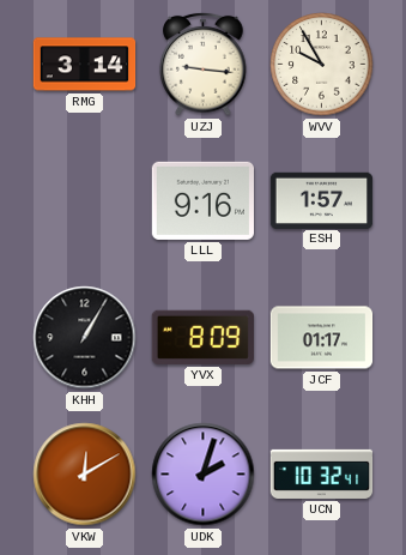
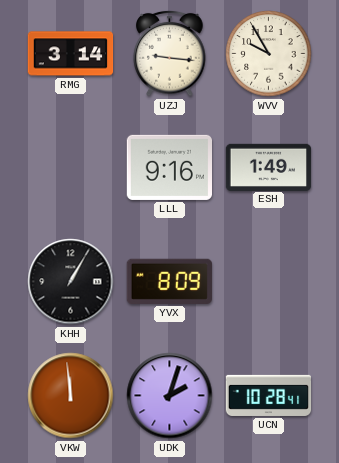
ESH: 1:57 -> 1:49 (269, 167)
JCF: 01:17 -> none (322, 338)
VKW: 12:10 -> 11:59 (71, 396)
UCN: 10:32 -> 10:28 (269, 395)
